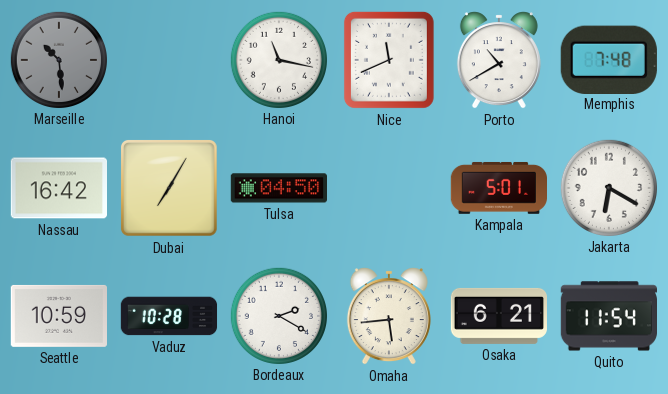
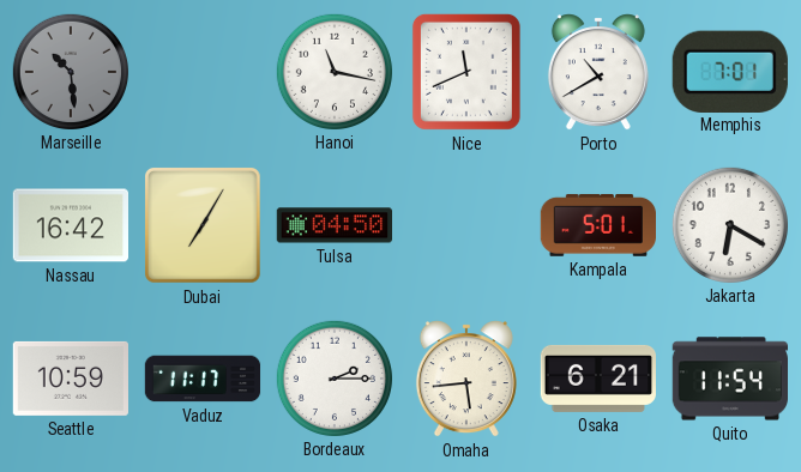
Memphis: 7:48 -> 7:01 (730, 71)
Vaduz: 10:28 -> 11:17 (203, 379)
Bordeaux: 2:20 -> 2:15 (333, 377)
